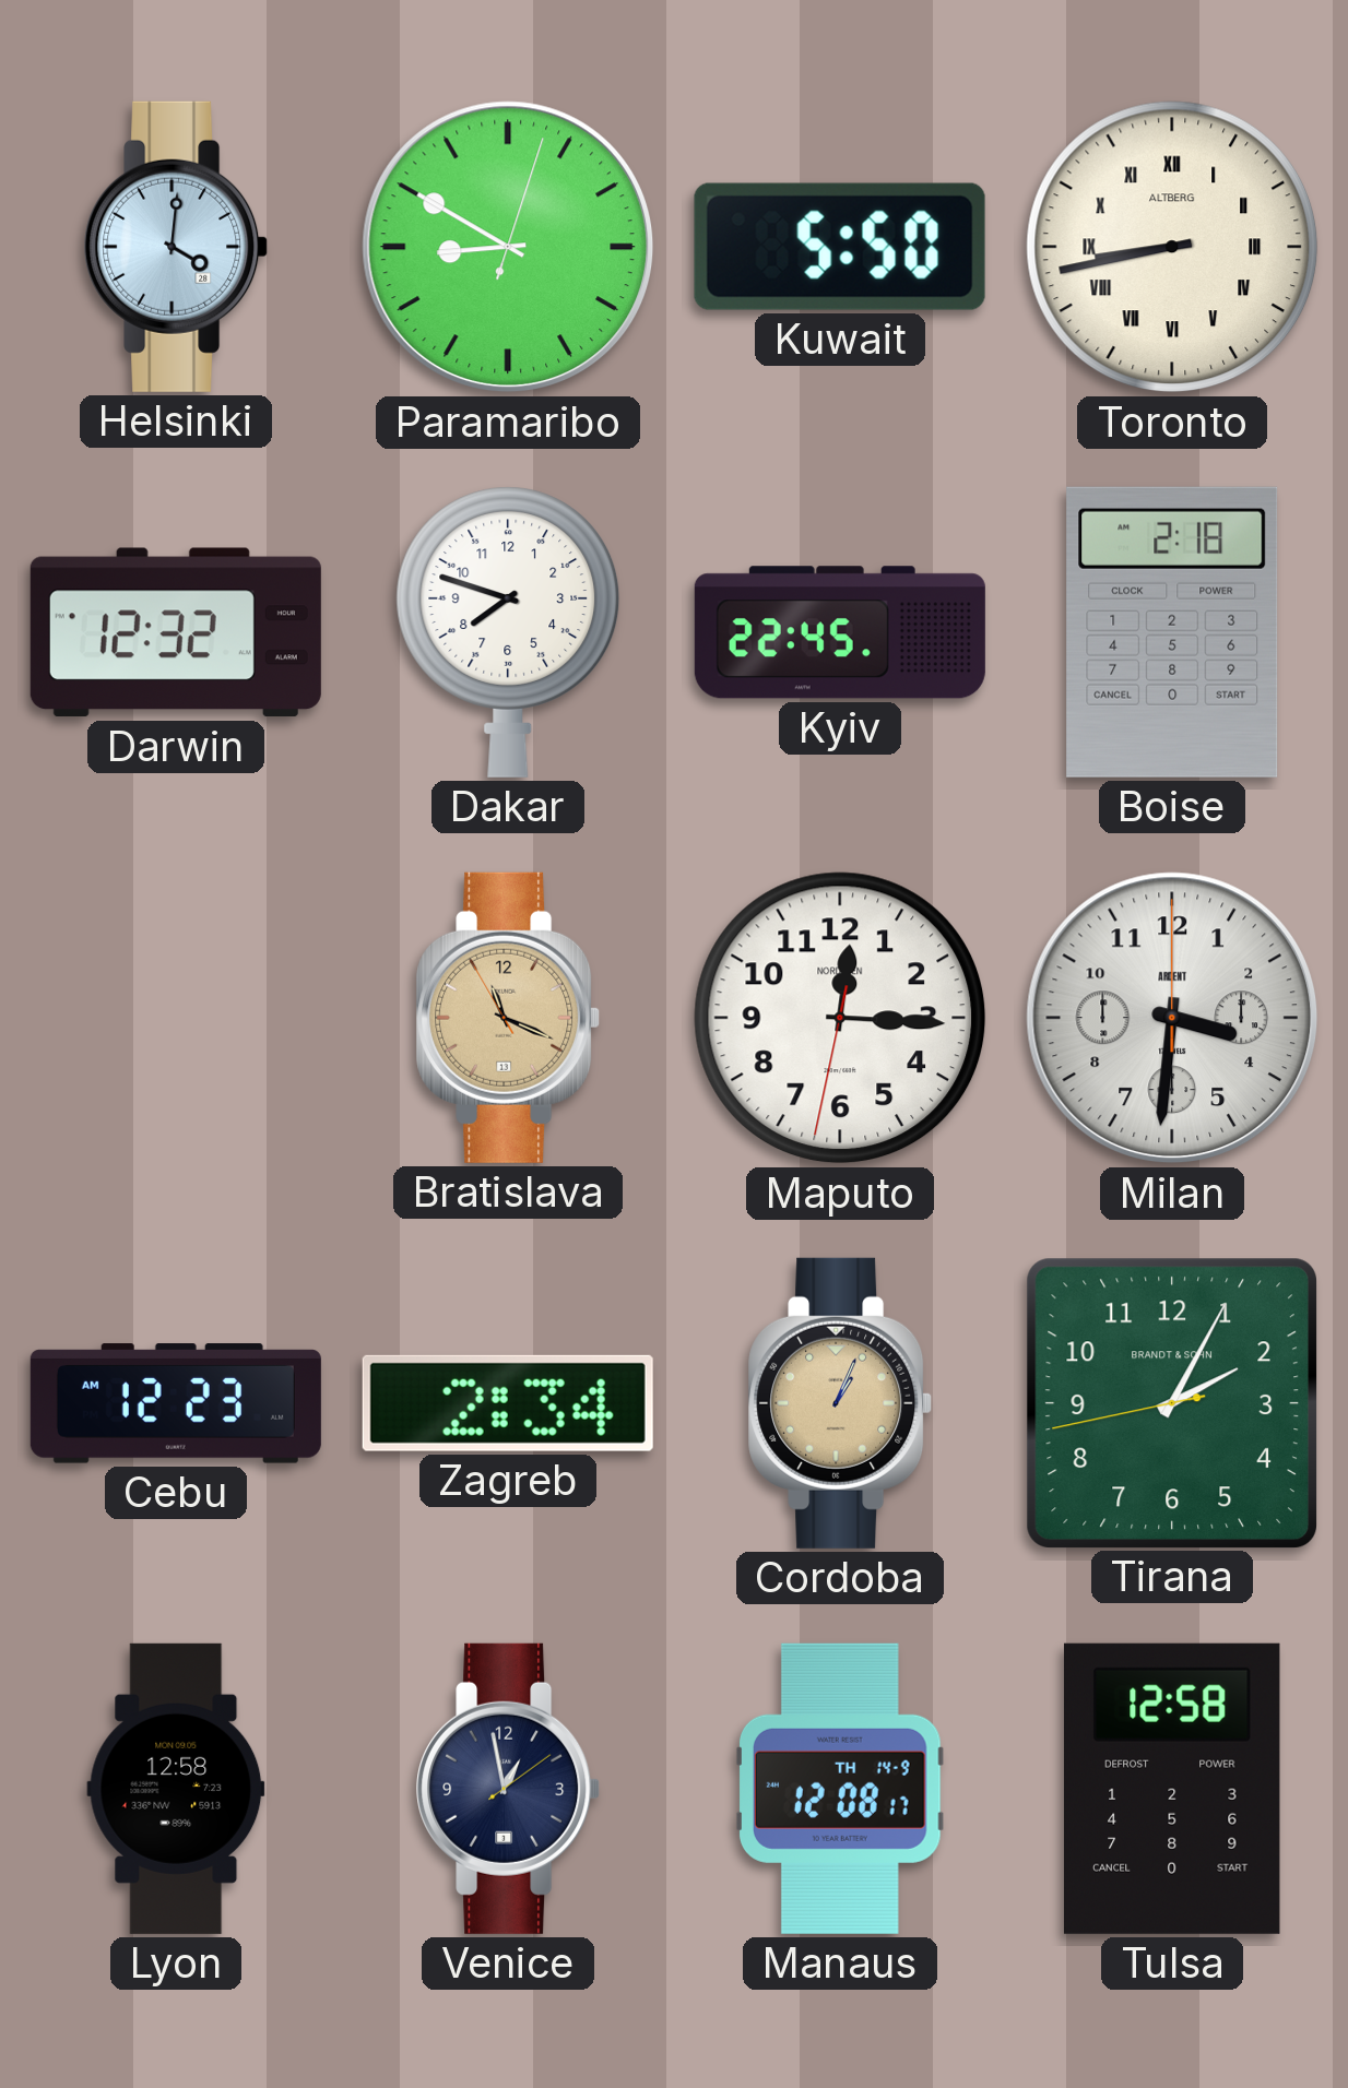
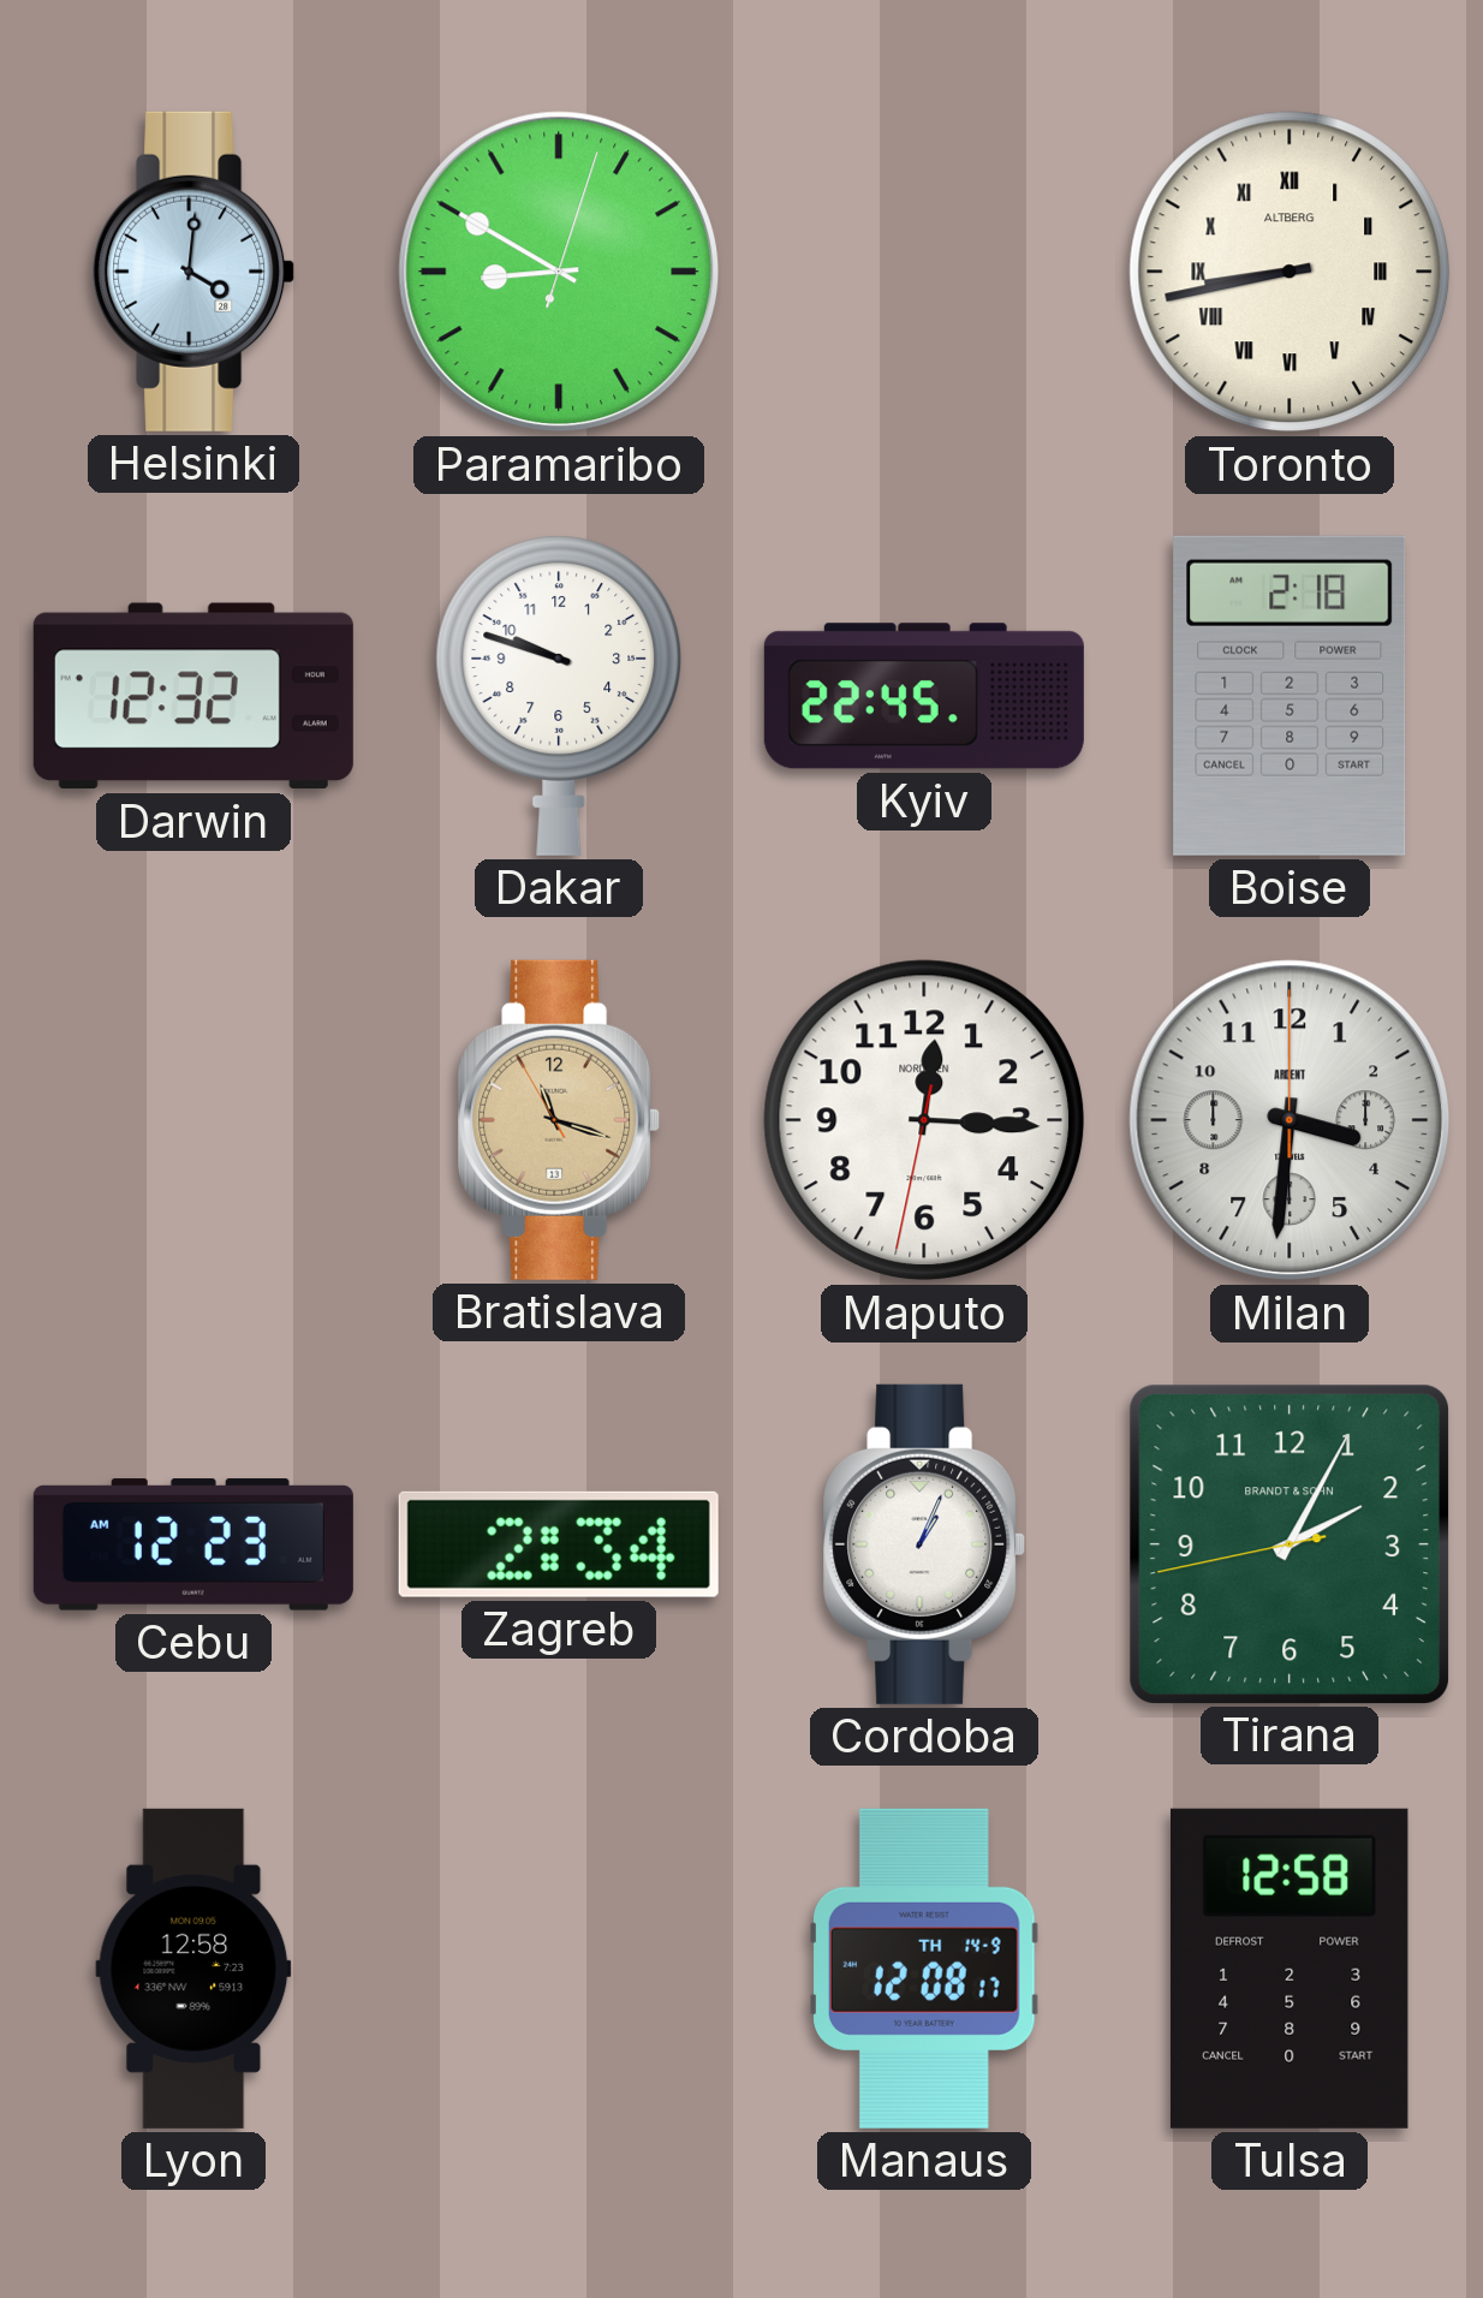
Kuwait: 5:50 -> none (840, 247)
Dakar: 7:48 -> 9:48 (559, 696)
Bratislava: 11:18 -> 11:17 (559, 1120)
Cordoba dial: champagne -> white (924, 1544)
Venice: 12:58 -> none (508, 1789)
